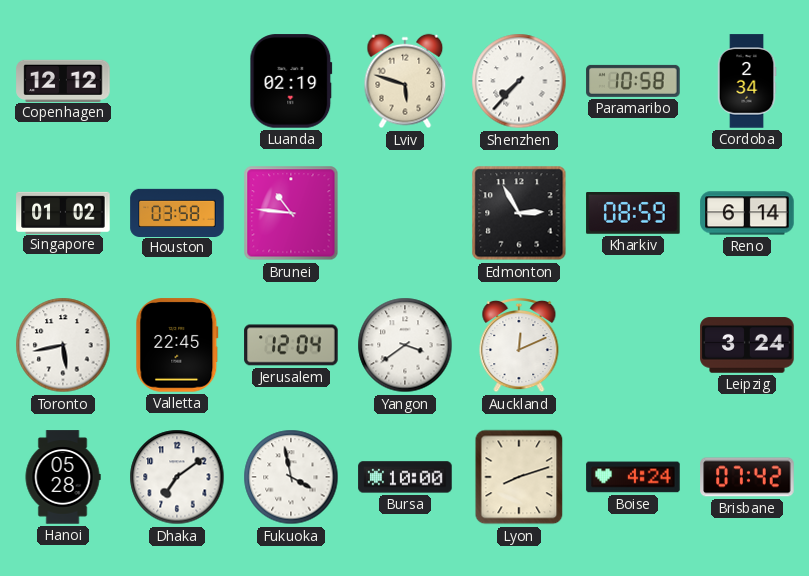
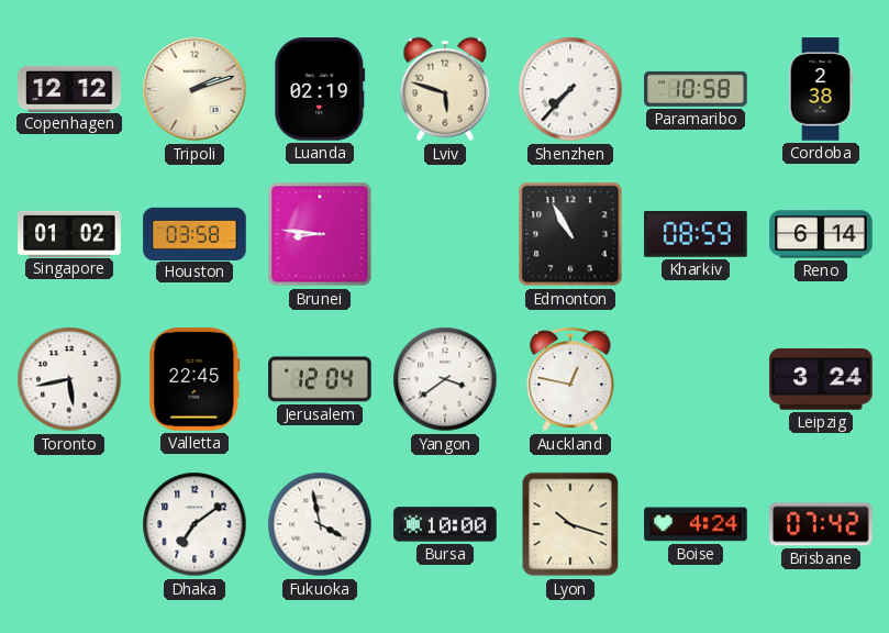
Tripoli: none -> 2:12 (195, 89)
Cordoba: 2:34 -> 2:38 (821, 89)
Brunei: 10:46 -> 8:46 (320, 234)
Edmonton: 2:55 -> 10:55 (570, 234)
Auckland: 12:11 -> 12:47 (570, 379)
Hanoi: 05:28 -> none (63, 477)
Lyon: 8:12 -> 10:18 (570, 524)
